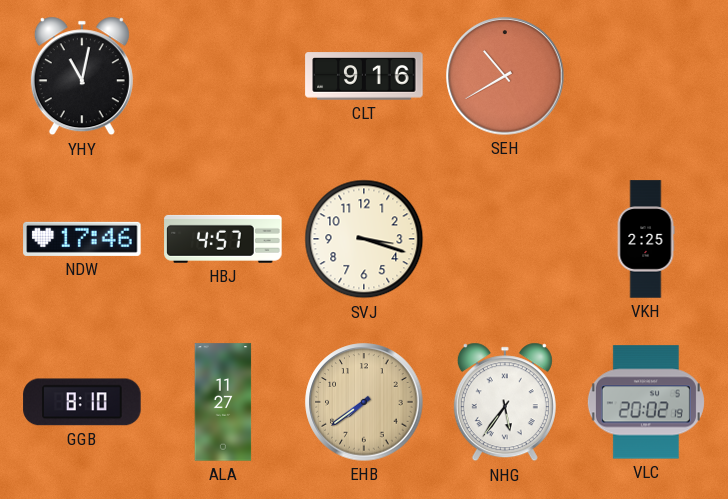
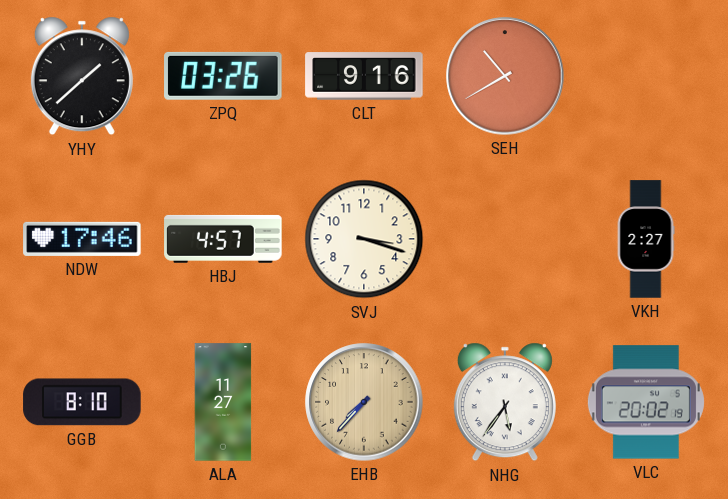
YHY: 11:02 -> 1:38 (82, 76)
ZPQ: none -> 03:26 (223, 76)
VKH: 2:25 -> 2:27 (646, 239)
EHB: 7:39 -> 7:37 (364, 402)
